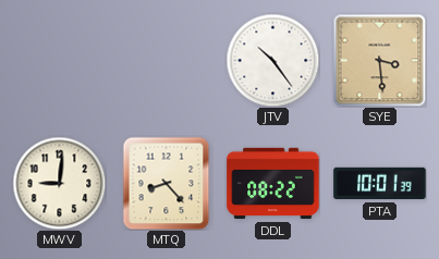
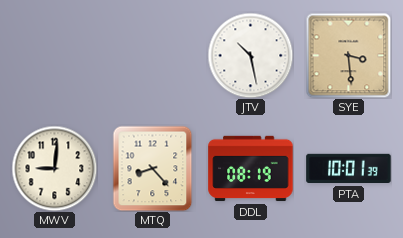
JTV: 10:24 -> 10:28 (250, 55)
DDL: 08:22 -> 08:19 (251, 169)
